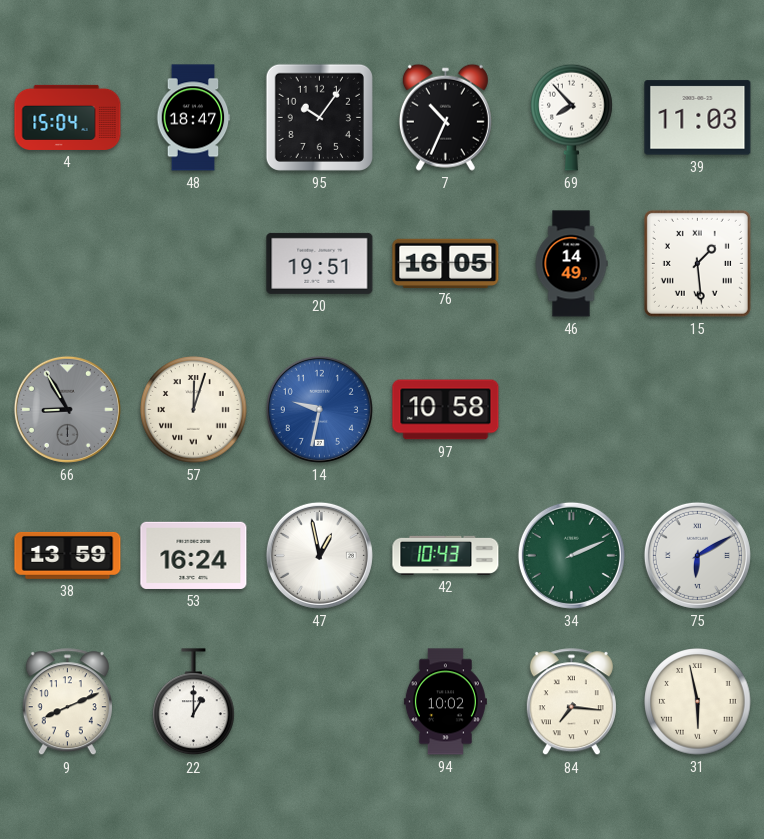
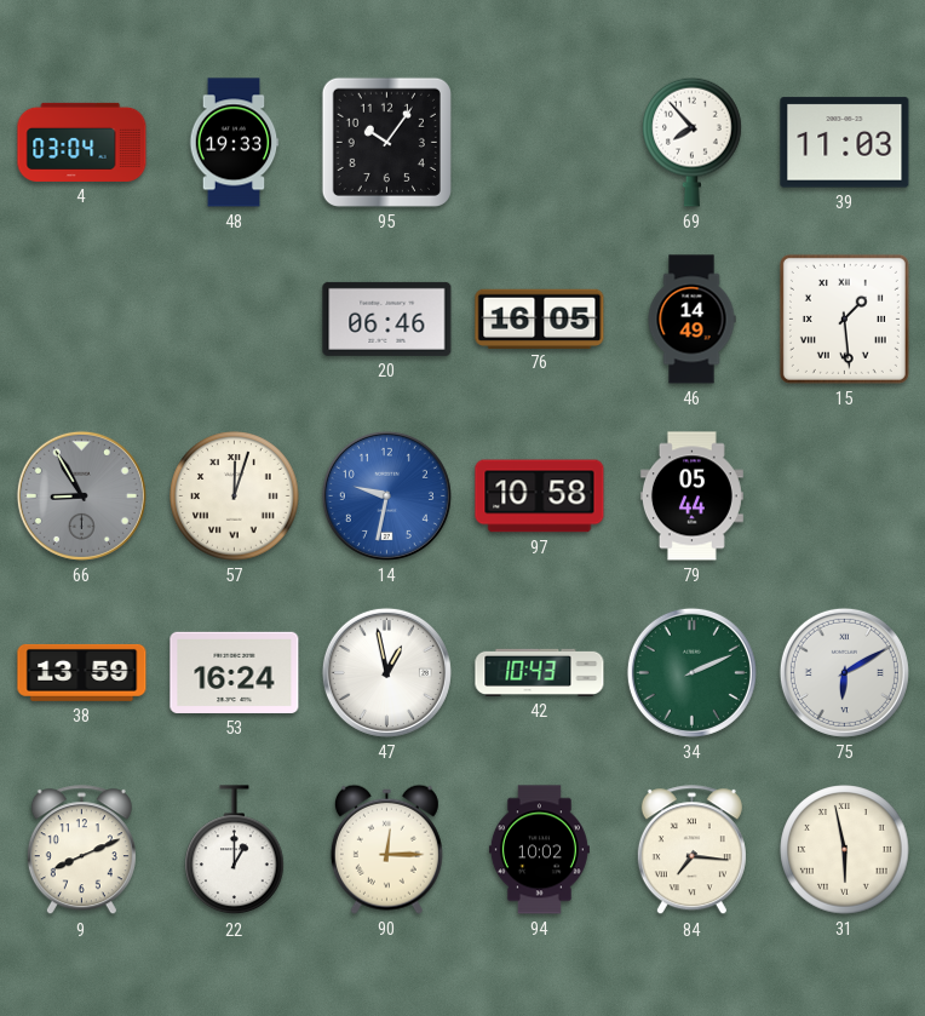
4: 15:04 -> 03:04 (82, 142)
48: 18:47 -> 19:33 (234, 143)
7: 10:34 -> none (445, 117)
20: 19:51 -> 06:46 (387, 318)
79: none -> 05:44 (691, 496)
90: none -> 12:15 (386, 849)
